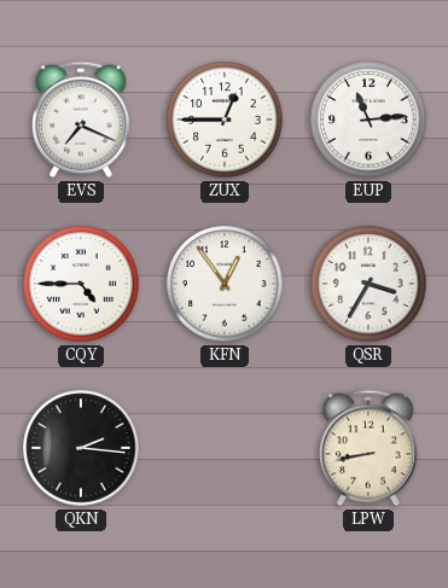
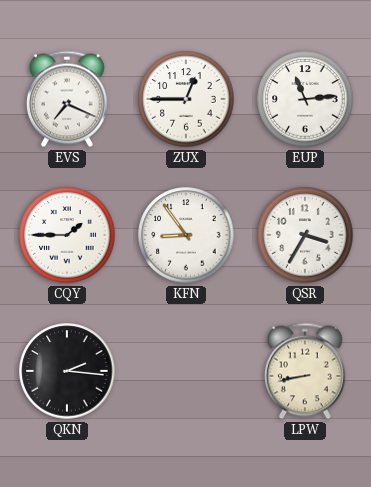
CQY: 4:45 -> 1:45 (67, 235)
KFN: 12:54 -> 8:54 (186, 235)
